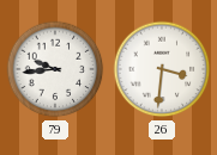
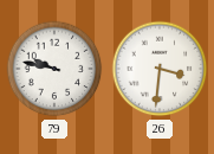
79: 9:44 -> 9:47 (54, 69)
